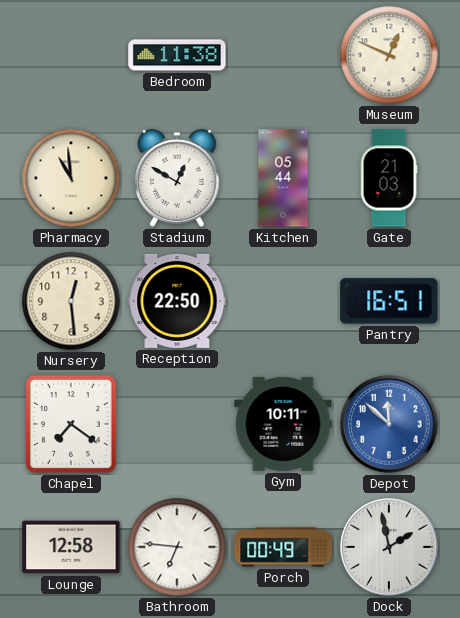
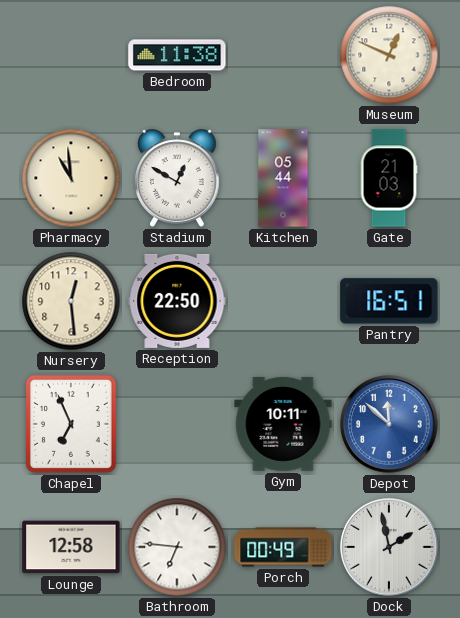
Chapel: 7:21 -> 6:56 (71, 424)
